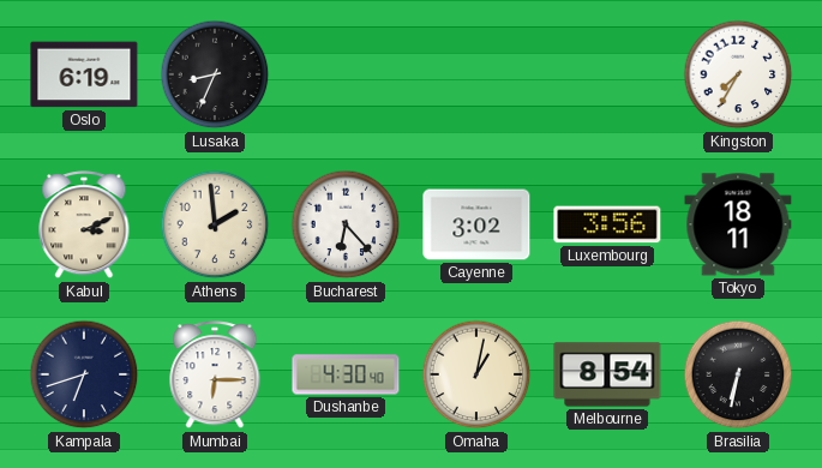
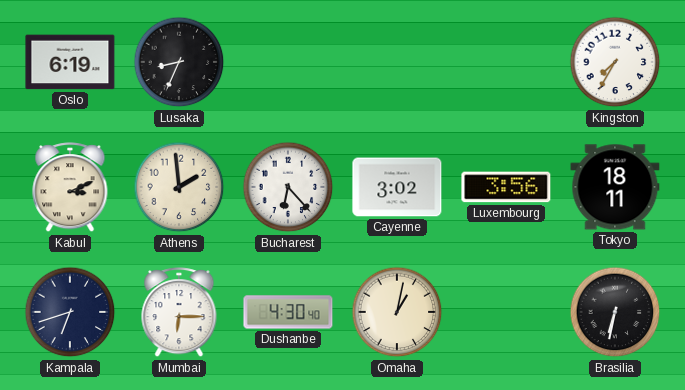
Melbourne: 8:54 -> none (607, 374)
